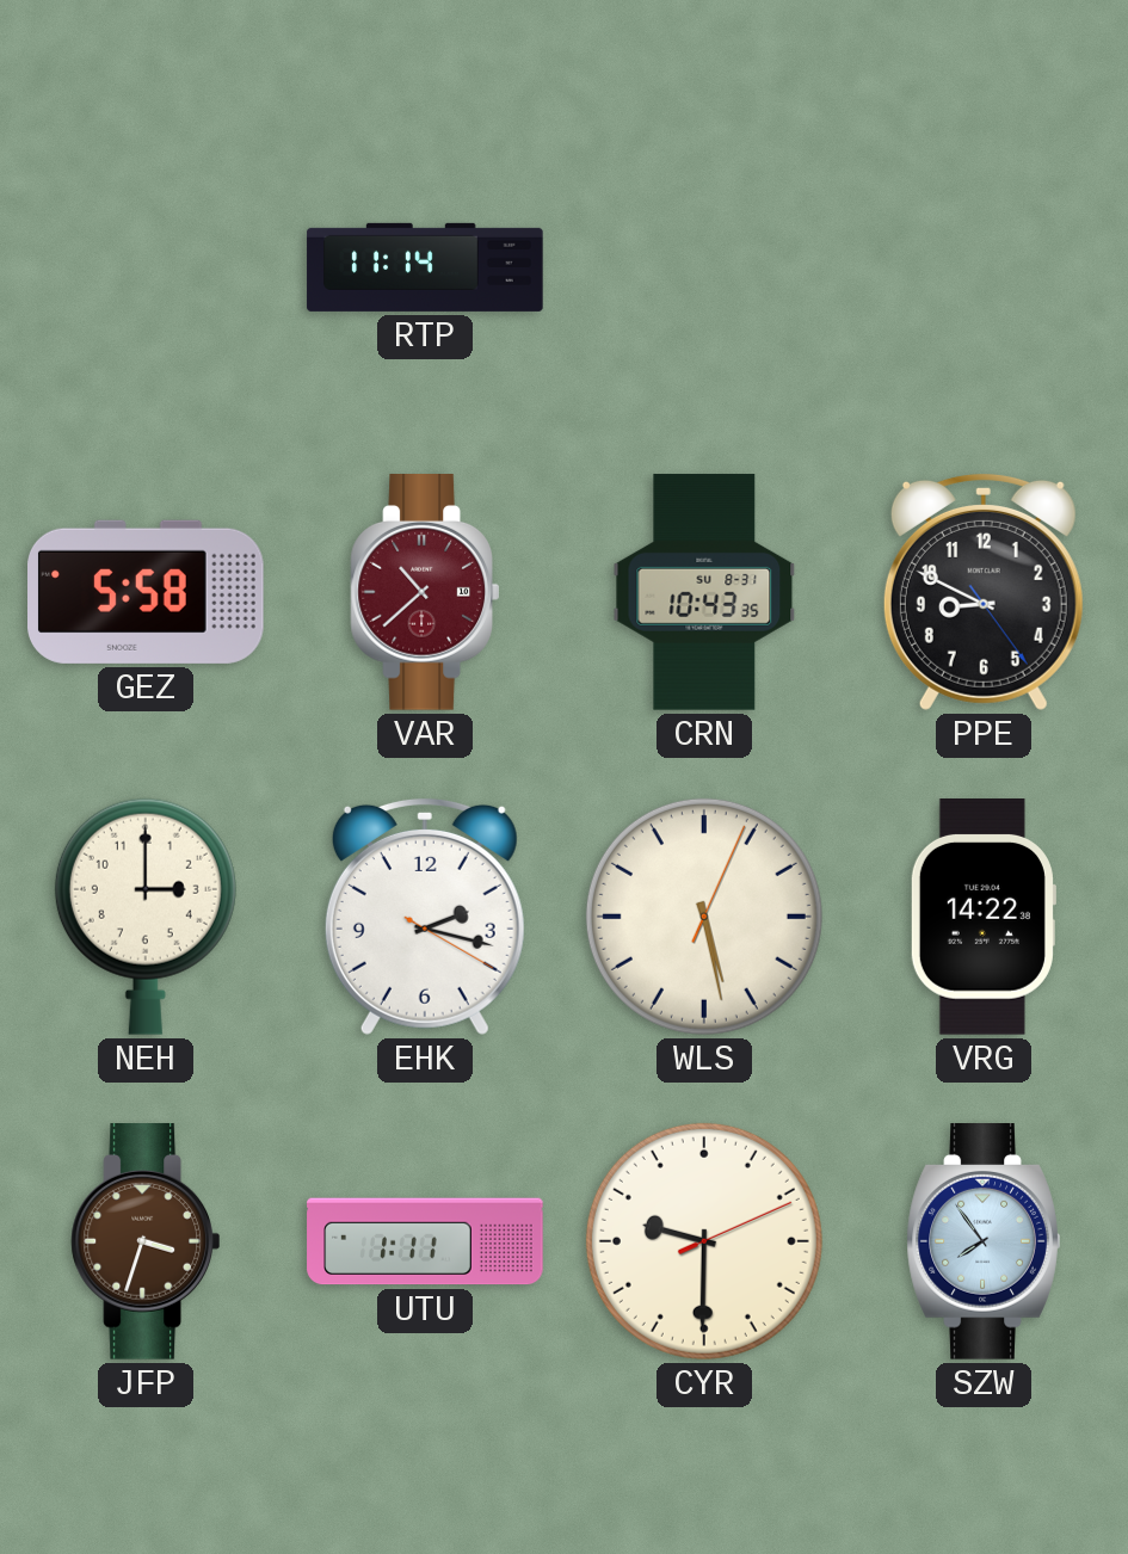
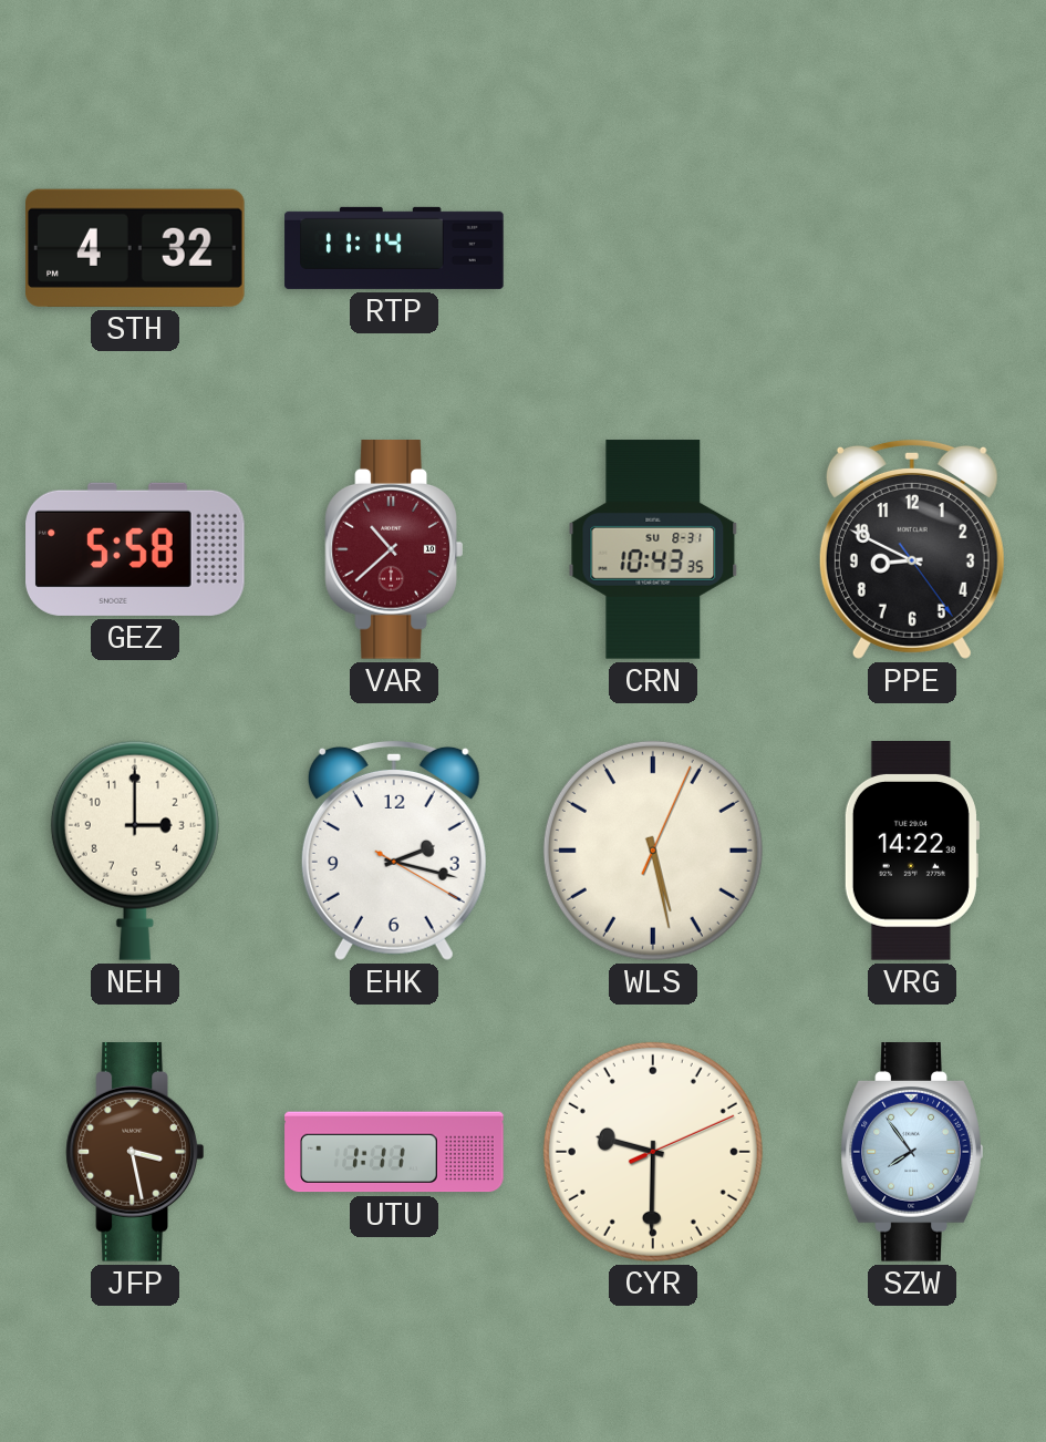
STH: none -> 4:32 (136, 248)
JFP: 3:33 -> 3:28 (135, 1153)
